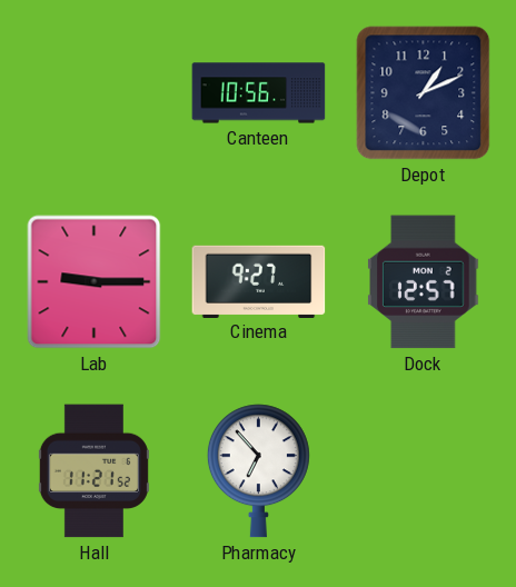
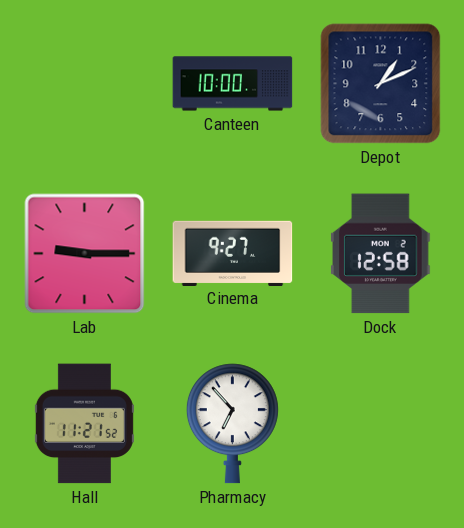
Canteen: 10:56 -> 10:00 (233, 84)
Dock: 12:57 -> 12:58 (381, 254)
